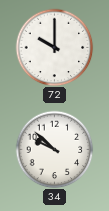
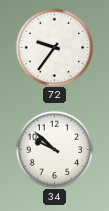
72: 10:00 -> 9:36 (54, 47)
